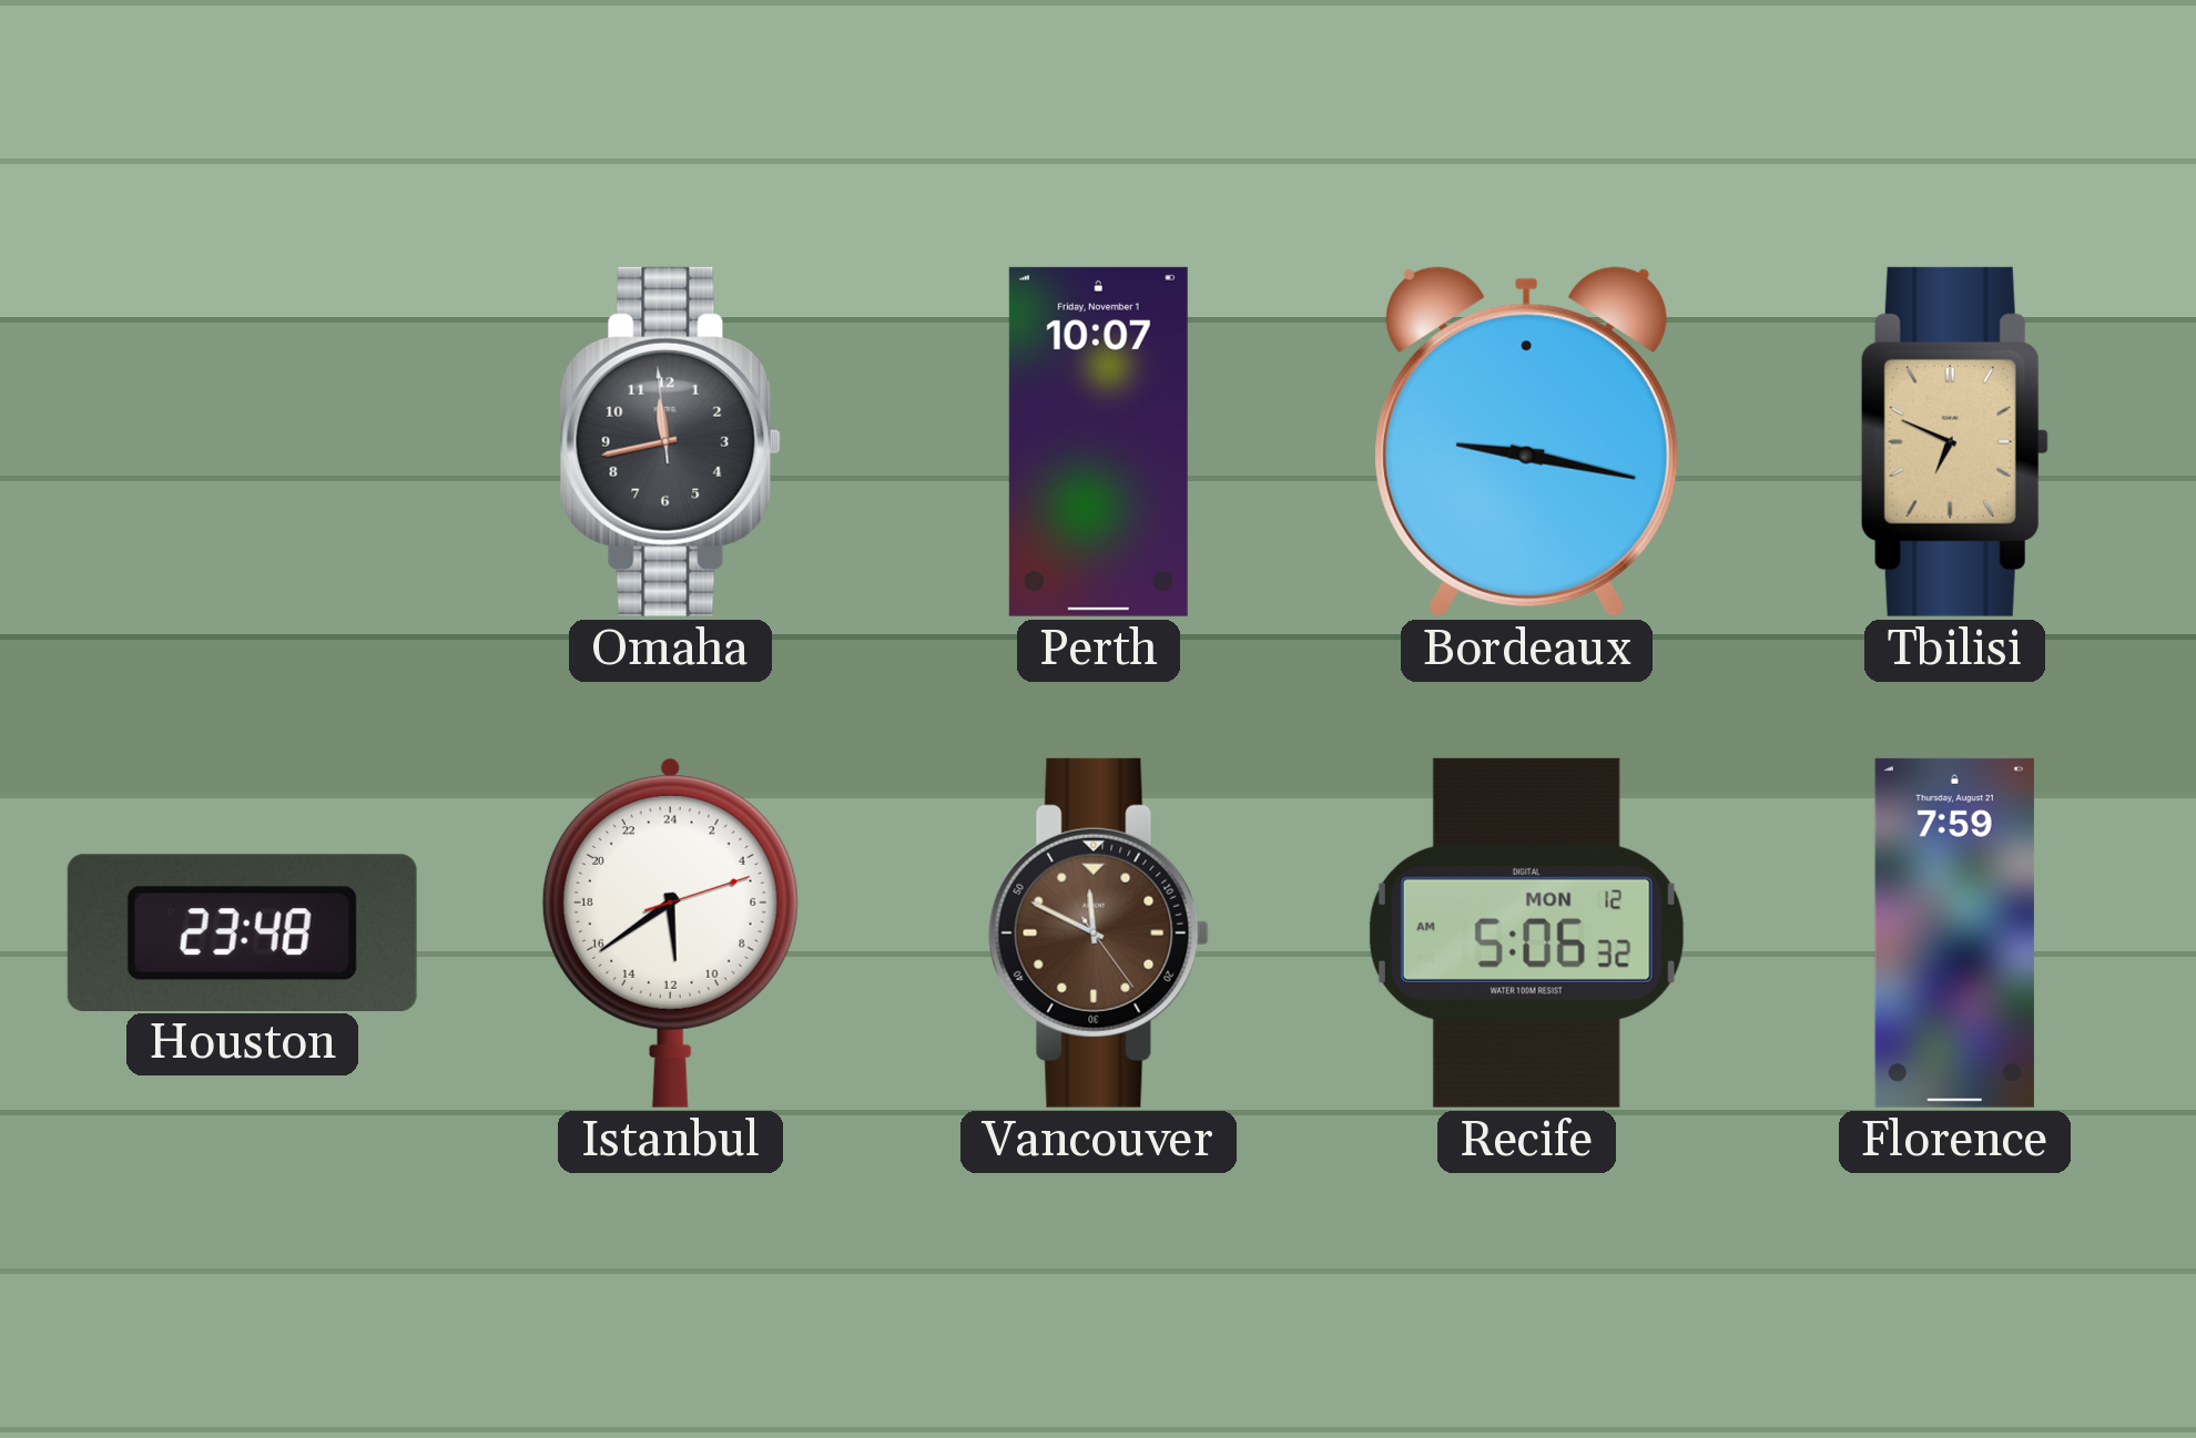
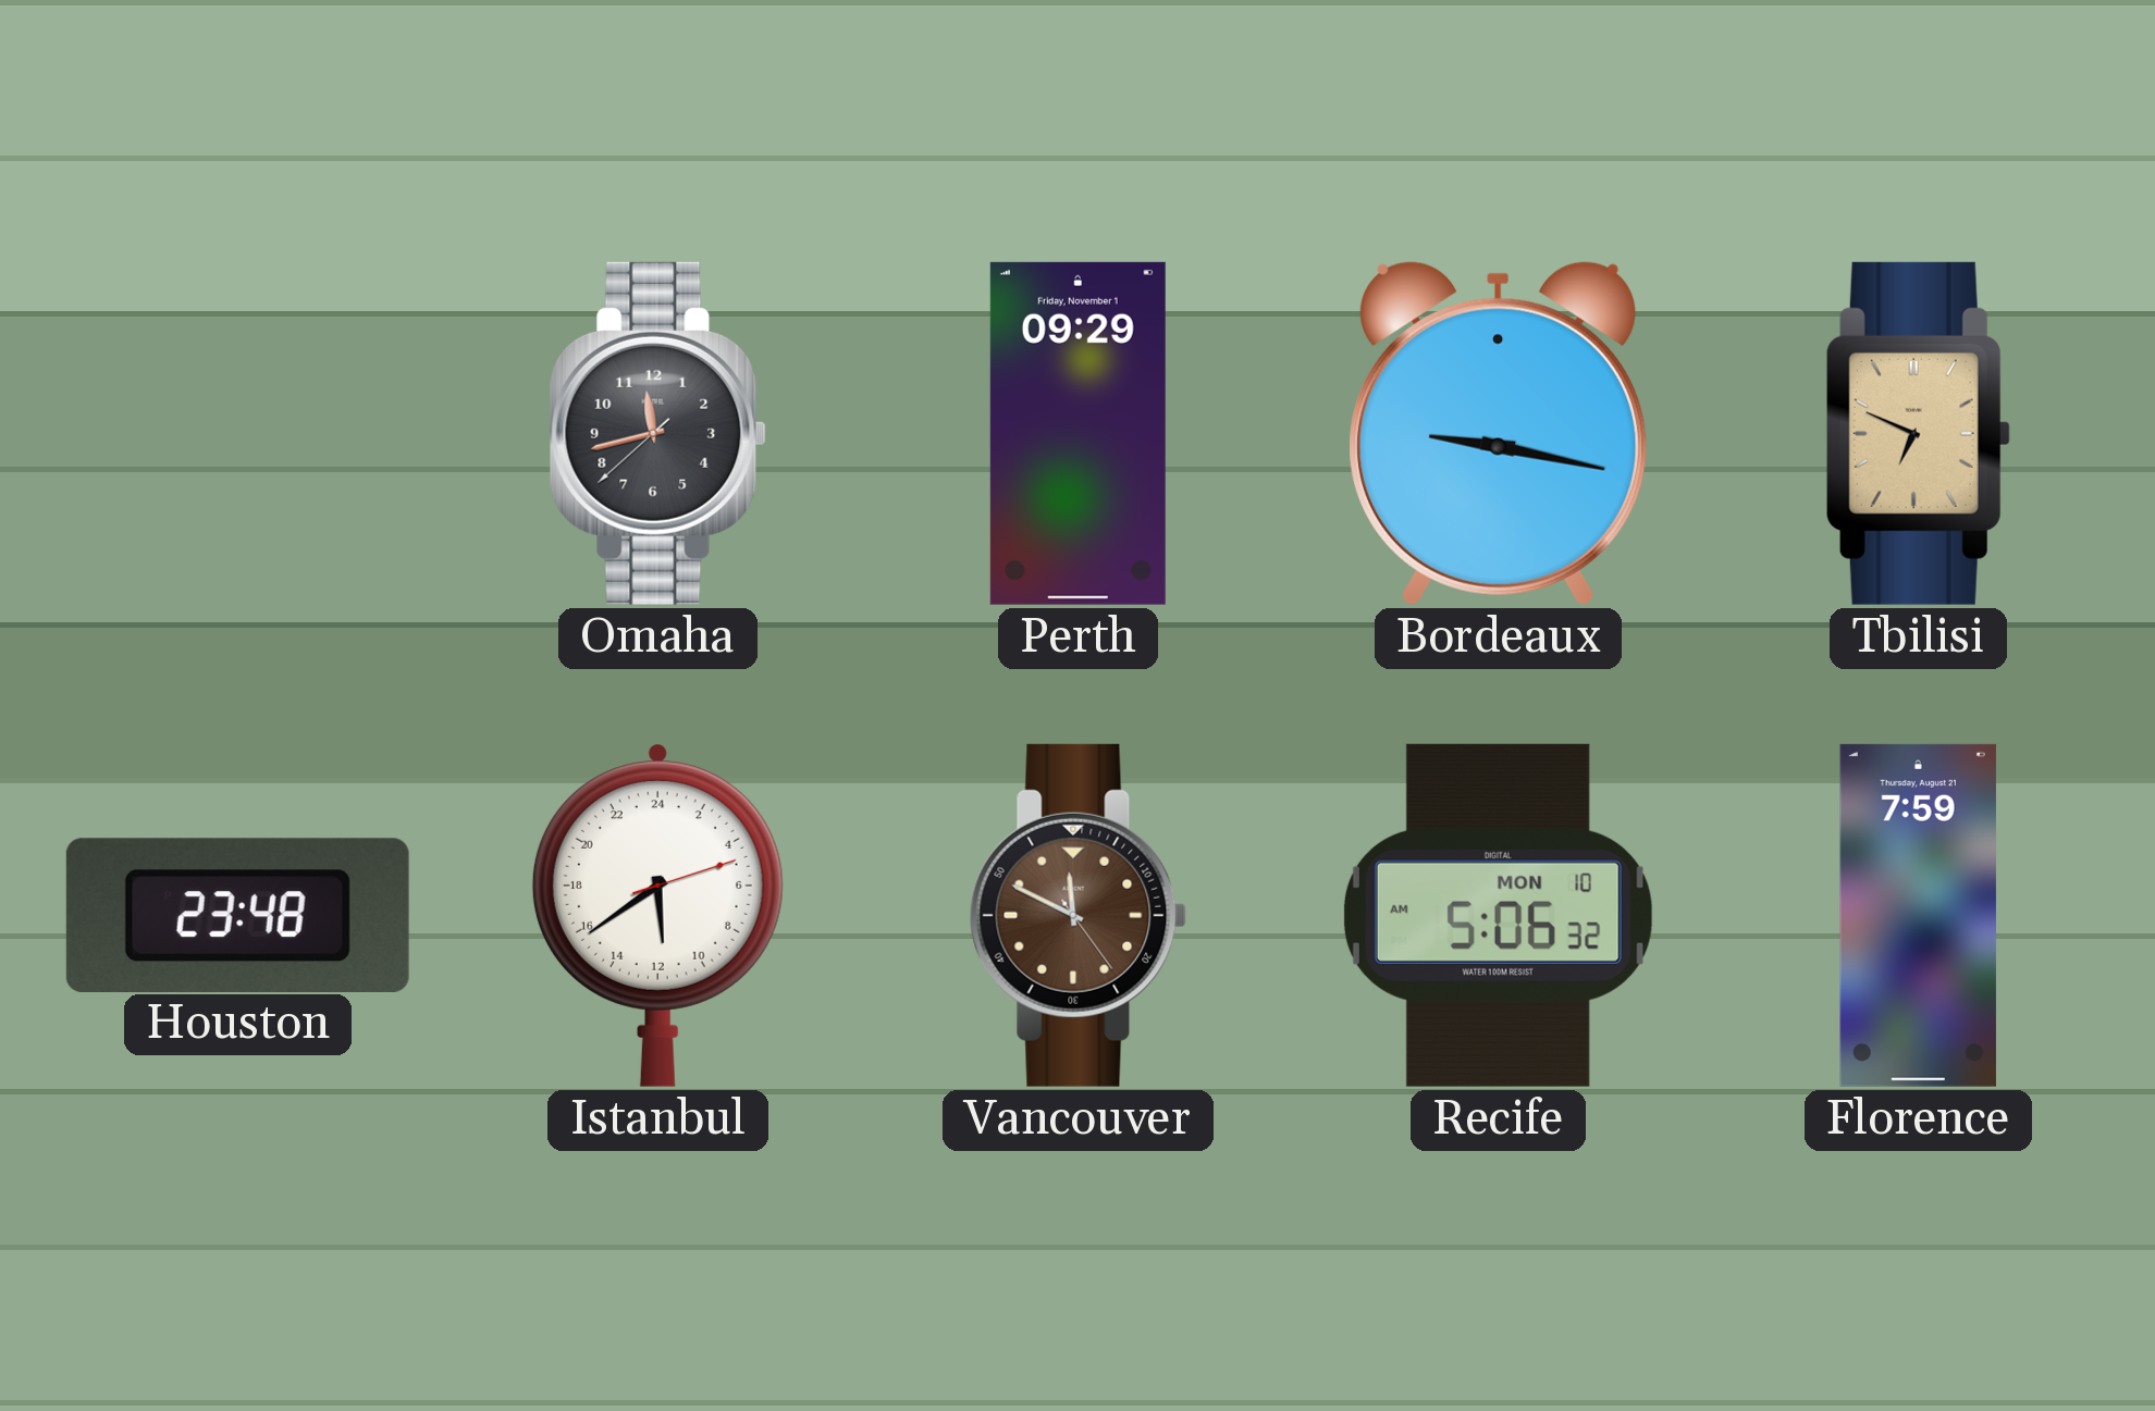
Omaha: 11:42:59 -> 11:42:38 (657, 433)
Perth: 10:07 -> 09:29 (1077, 433)
Recife date: MON 12 -> MON 10 (1498, 915)
